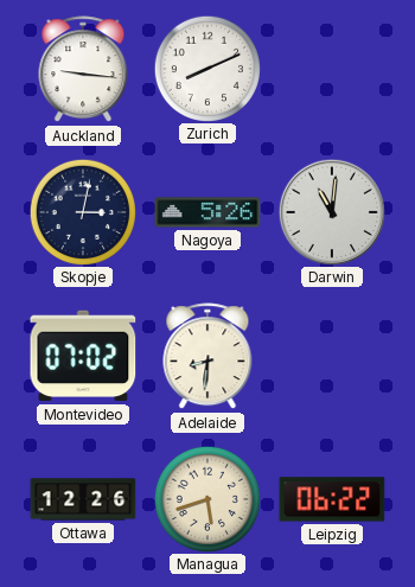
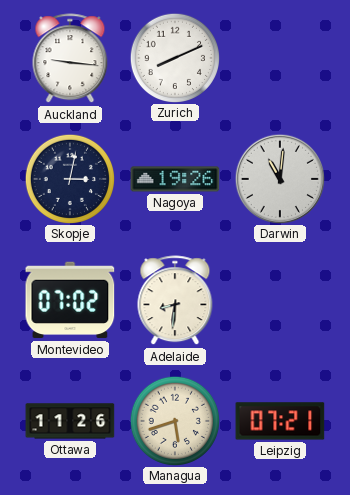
Nagoya: 5:26 -> 19:26 (175, 179)
Ottawa: 12:26 -> 11:26 (70, 421)
Leipzig: 06:22 -> 07:21 (280, 421)
